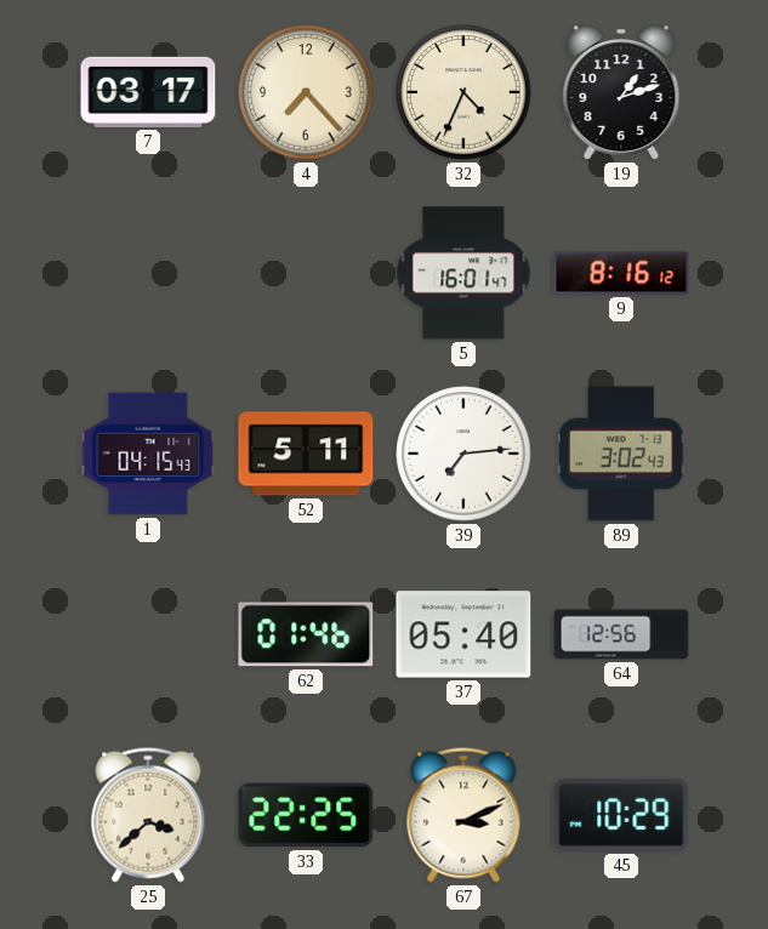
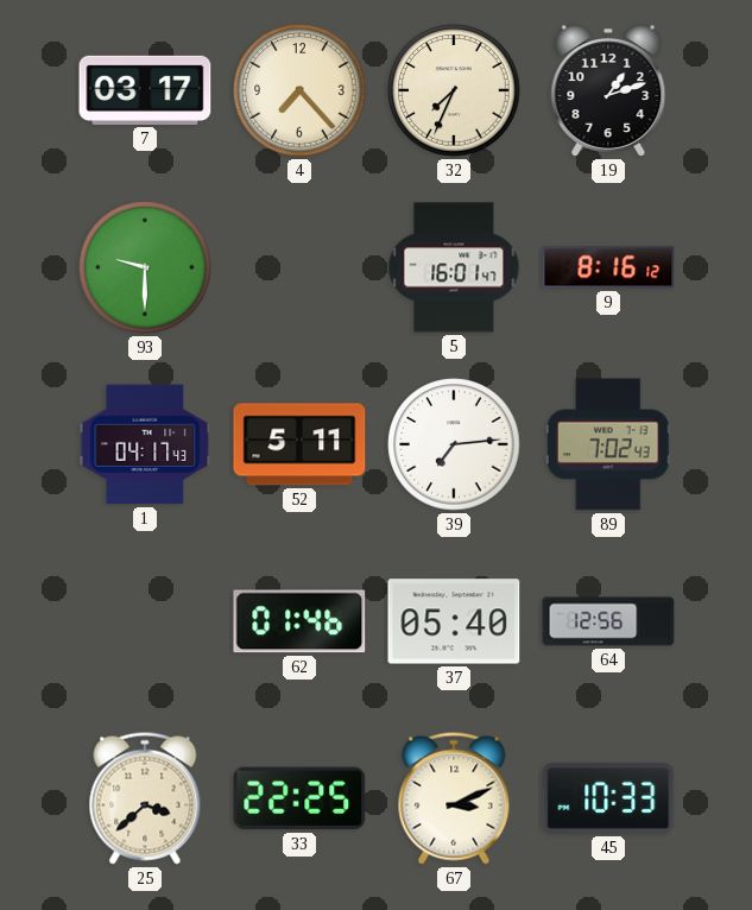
32: 4:34 -> 7:34 (454, 90)
93: none -> 9:30 (145, 267)
1: 04:15 -> 04:17 (145, 444)
89: 3:02 -> 7:02 (608, 444)
45: 10:29 -> 10:33 (608, 798)
